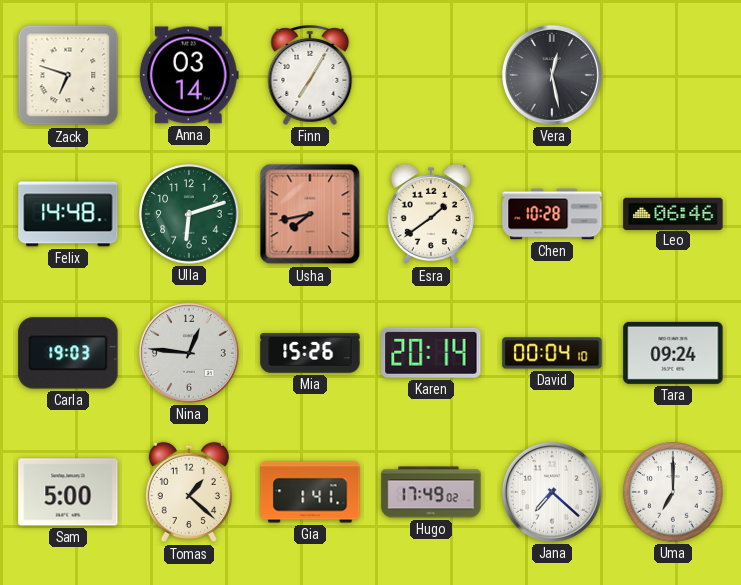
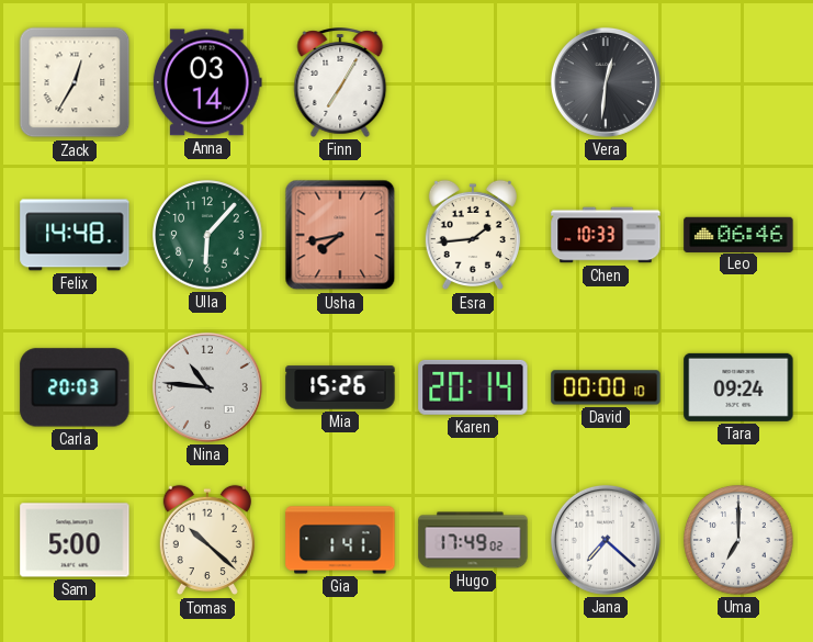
Zack: 6:48 -> 12:35 (75, 82)
Vera: 12:28 -> 12:31 (606, 82)
Ulla: 6:12 -> 6:07 (207, 235)
Esra: 1:39 -> 1:44 (473, 235)
Chen: 10:28 -> 10:33 (606, 235)
Carla: 19:03 -> 20:03 (75, 387)
Nina: 12:46 -> 10:46 (207, 387)
David: 00:04 -> 00:00 (606, 387)
Tomas: 1:22 -> 10:22 (207, 540)
